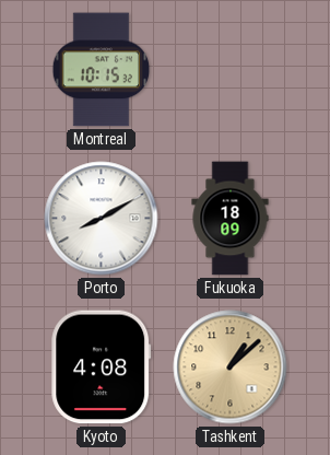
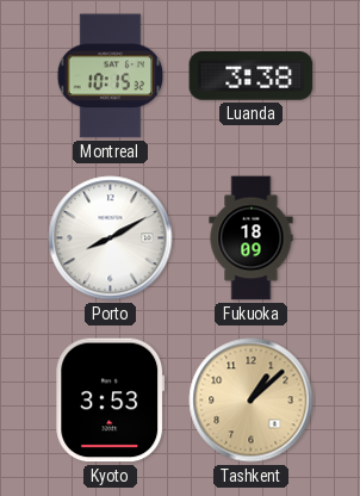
Luanda: none -> 3:38 (252, 76)
Kyoto: 4:08 -> 3:53 (111, 401)
